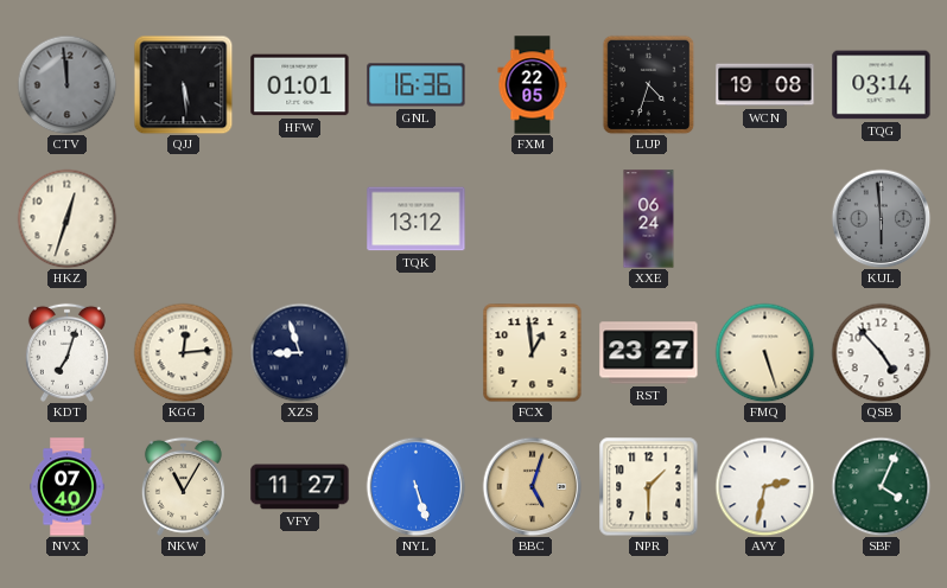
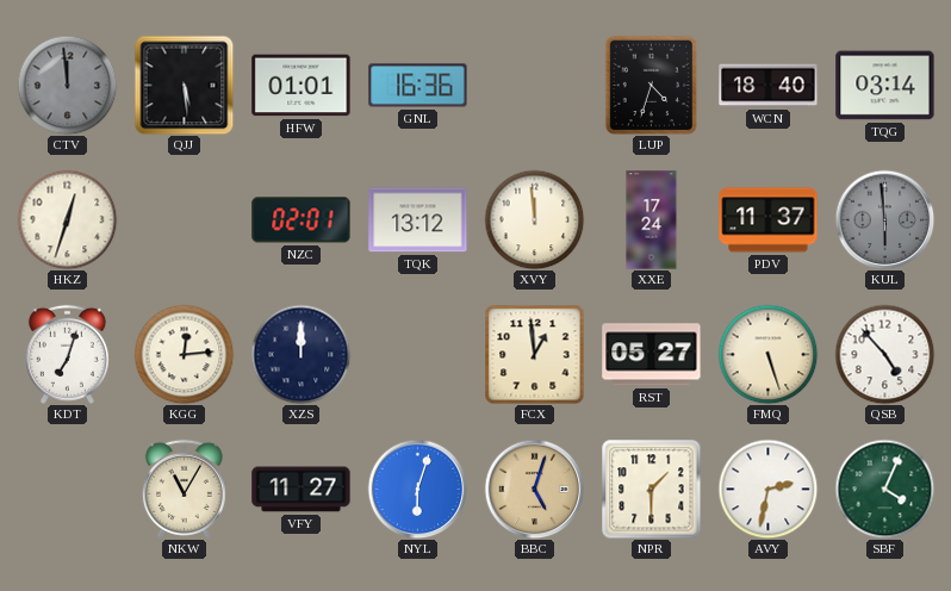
FXM: 22:05 -> none (533, 85)
WCN: 19:08 -> 18:40 (769, 86)
NZC: none -> 02:01 (302, 220)
XVY: none -> 11:59 (534, 219)
XXE: 06:24 -> 17:24 (652, 220)
PDV: none -> 11:37 (769, 220)
XZS: 8:57 -> 12:00 (300, 354)
RST: 23:27 -> 05:27 (652, 355)
NVX: 07:40 -> none (68, 487)
NYL: 5:27 -> 6:03 (417, 489)
